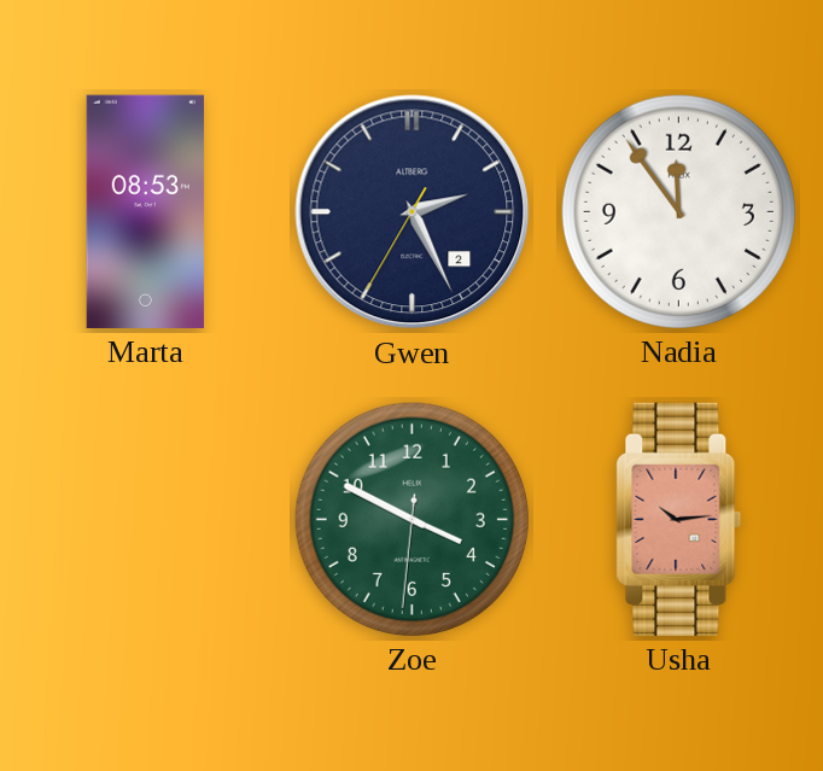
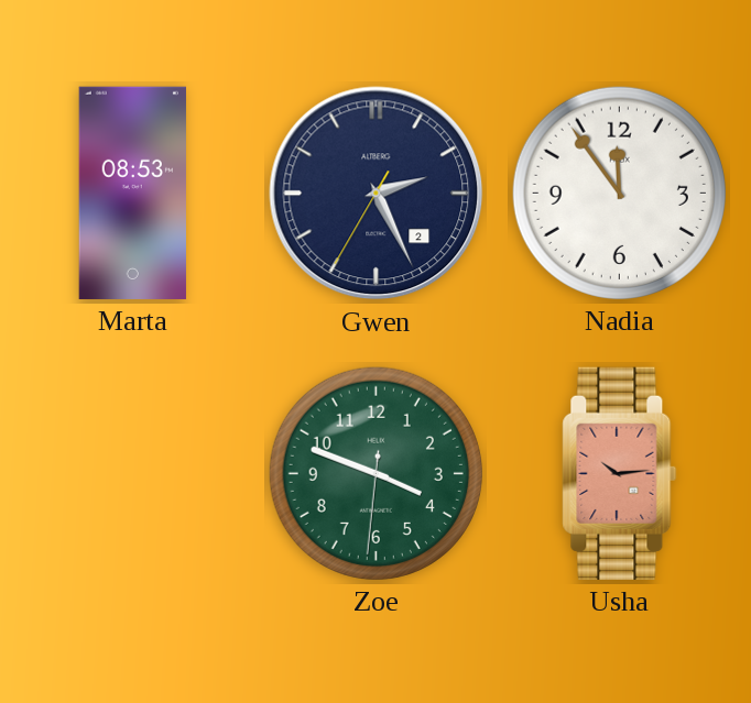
Zoe: 3:49 -> 3:48 (375, 473)
